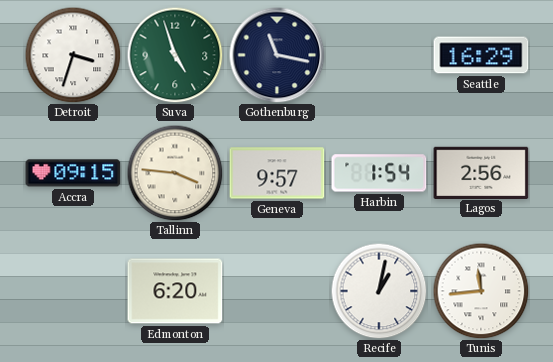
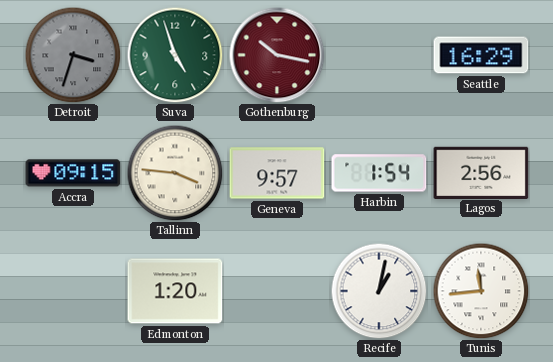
Detroit dial: white -> grey (73, 55)
Gothenburg: 11:17 -> 10:17 (277, 55)
Gothenburg dial: navy -> burgundy (277, 55)
Edmonton: 6:20 -> 1:20 (175, 291)
